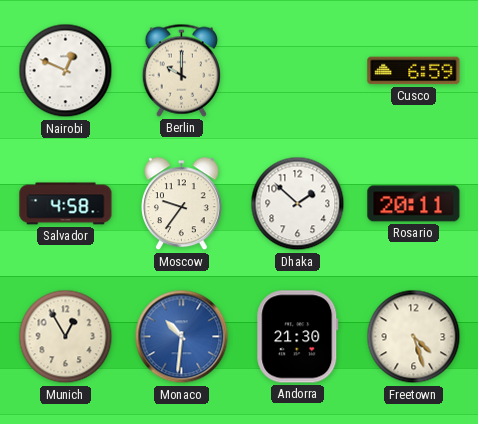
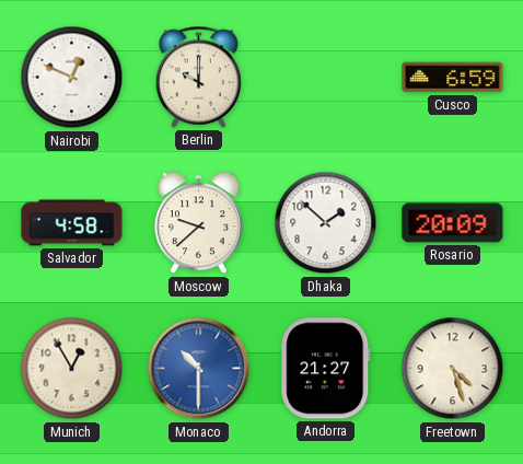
Moscow: 9:36 -> 9:38 (199, 223)
Rosario: 20:11 -> 20:09 (453, 223)
Monaco: 10:31 -> 10:30 (199, 369)
Andorra: 21:30 -> 21:27 (326, 369)
